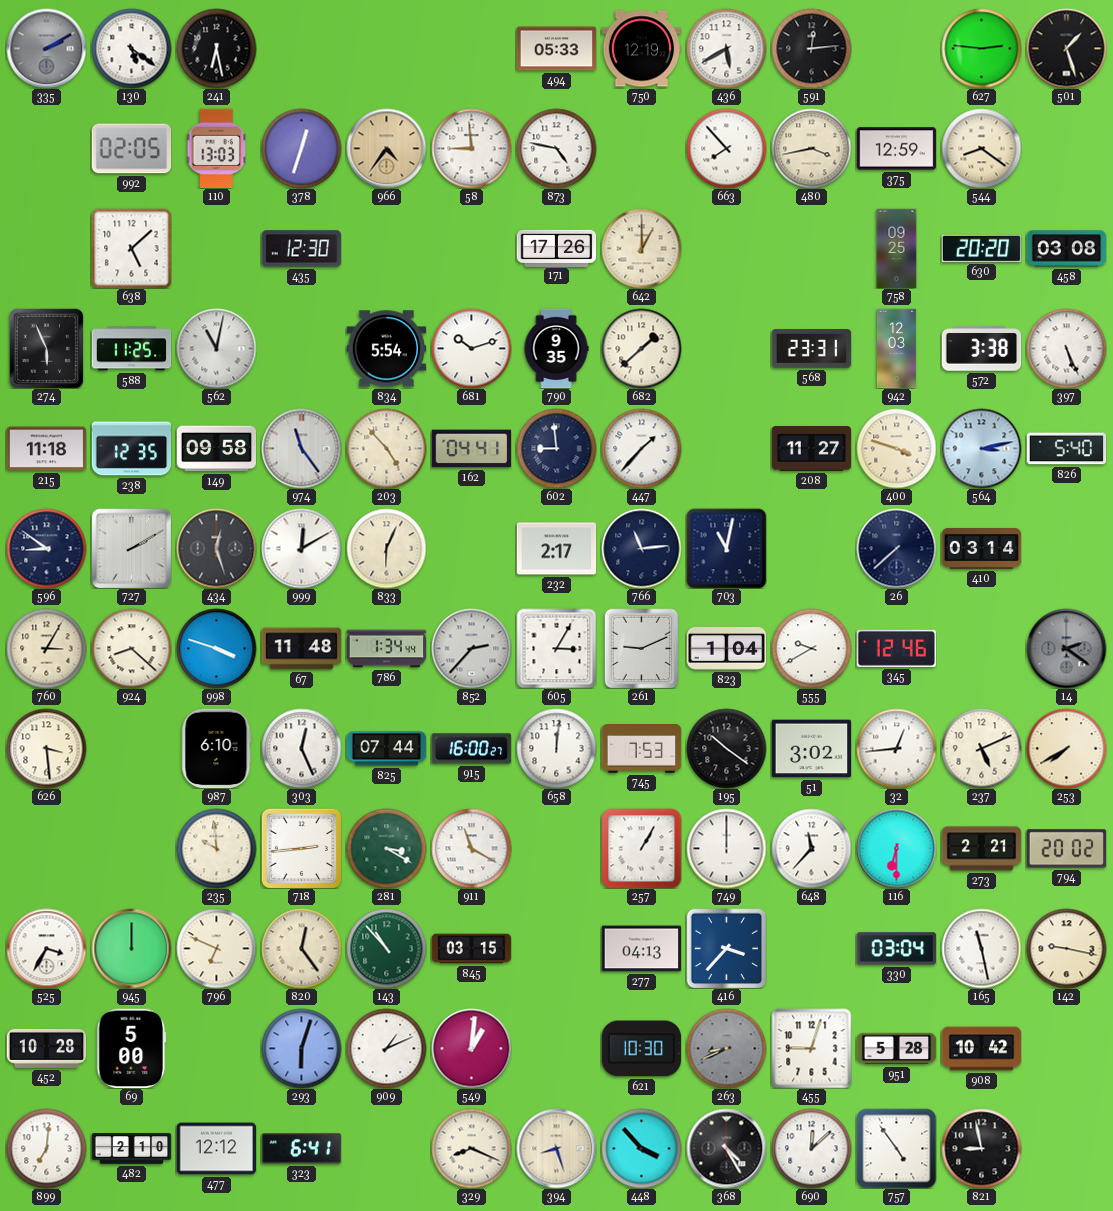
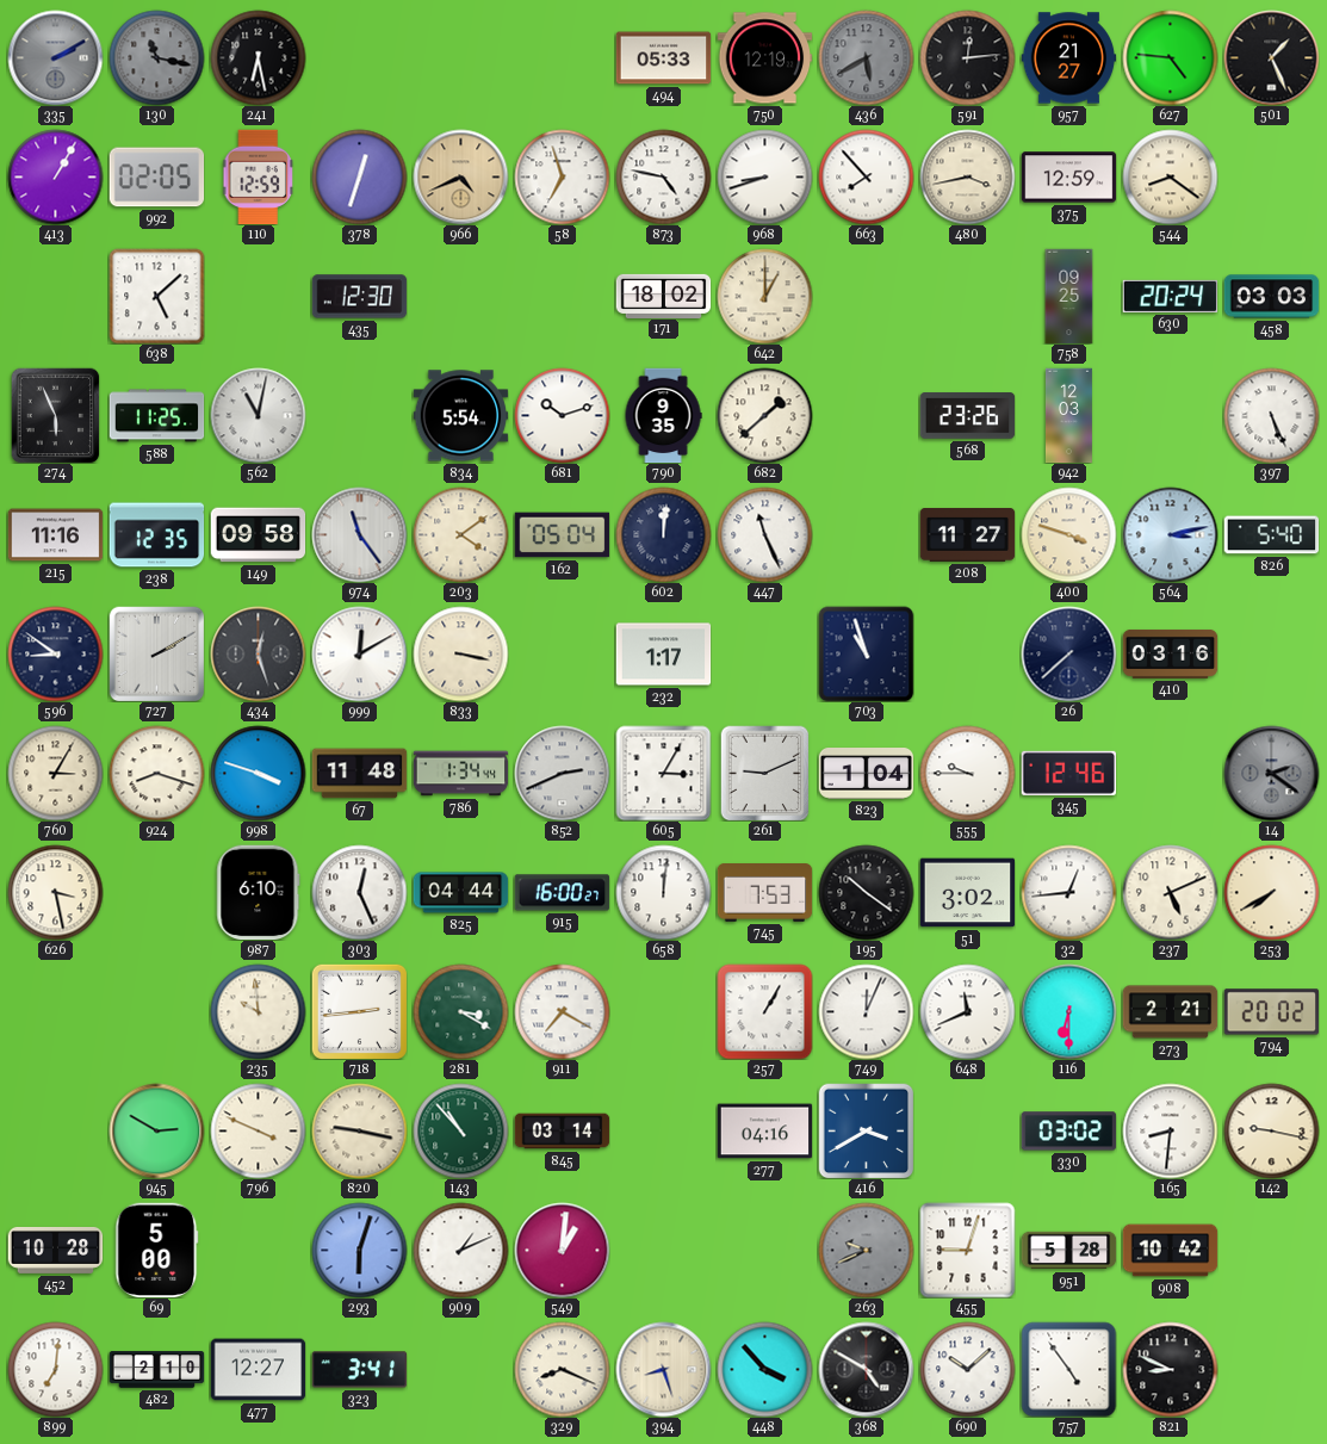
130: 5:21 -> 11:17 (156, 57)
130 dial: white -> grey (156, 57)
436 dial: white -> grey (866, 57)
957: none -> 21:27 (1068, 58)
627: 2:46 -> 4:46 (1170, 57)
501: 1:27 -> 1:26 (1271, 57)
413: none -> 1:05 (55, 176)
110: 13:03 -> 12:59 (258, 176)
966: 4:36 -> 4:41 (460, 176)
58: 8:59 -> 6:57 (562, 176)
968: none -> 8:42 (764, 176)
171: 17:26 -> 18:02 (663, 296)
630: 20:20 -> 20:24 (1170, 296)
458: 03:08 -> 03:03 (1271, 297)
568: 23:31 -> 23:26 (967, 416)
572: 3:38 -> none (981, 349)
215: 11:18 -> 11:16 (55, 535)
203: 4:53 -> 4:09 (460, 534)
162: 04:41 -> 05:04 (562, 535)
602: 8:59 -> 12:01 (663, 534)
447: 1:37 -> 11:26 (764, 534)
833: 6:04 -> 3:17 (460, 653)
232: 2:17 -> 1:17 (663, 655)
766: 11:14 -> none (641, 548)
703: 11:02 -> 10:57 (866, 653)
410: 03:14 -> 03:16 (1170, 653)
924: 8:22 -> 8:18 (156, 773)
852: 2:37 -> 2:41 (562, 773)
555: 9:40 -> 9:45 (967, 773)
626: 3:29 -> 3:28 (55, 892)
825: 07:44 -> 04:44 (460, 893)
911: 11:20 -> 7:20 (562, 1011)
749: 12:00 -> 12:04 (866, 1011)
648: 11:37 -> 11:41 (967, 1011)
525: 3:35 -> none (46, 948)
945: 12:00 -> 2:50 (156, 1130)
796: 6:49 -> 3:49 (258, 1130)
820: 12:24 -> 9:17 (359, 1130)
845: 03:15 -> 03:14 (562, 1132)
277: 04:13 -> 04:16 (764, 1132)
416: 3:37 -> 3:40 (866, 1130)
330: 03:04 -> 03:02 (1068, 1132)
165: 11:28 -> 8:31 (1170, 1130)
621: 10:30 -> none (641, 1049)
263: 8:41 -> 9:41 (866, 1250)
477: 12:12 -> 12:27 (258, 1370)
323: 6:41 -> 3:41 (359, 1370)
368: 4:25 -> 4:50 (866, 1369)
690: 12:08 -> 10:08 (967, 1369)
821: 8:58 -> 8:49 (1170, 1369)
